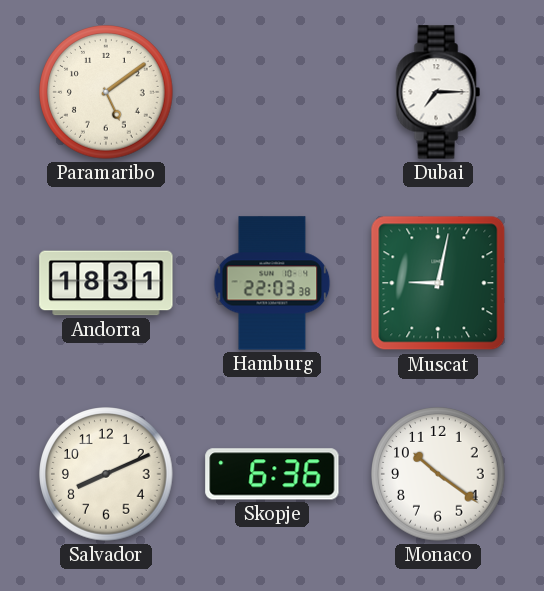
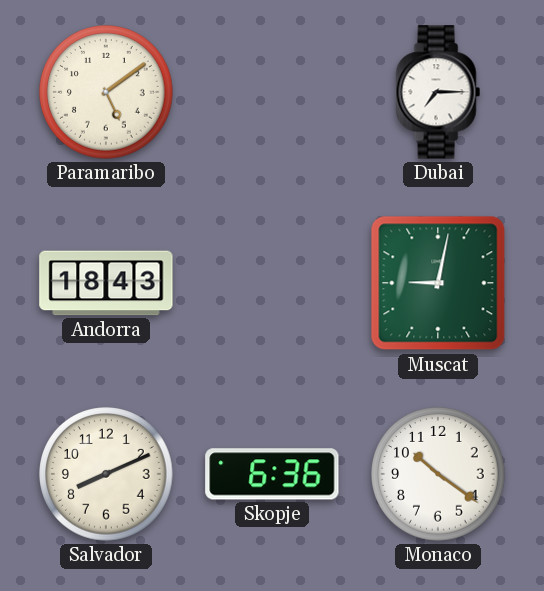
Andorra: 18:31 -> 18:43 (106, 283)
Hamburg: 22:03 -> none (272, 283)
